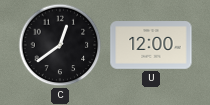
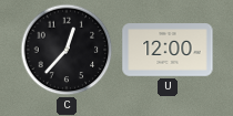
C: 12:39 -> 12:37 (67, 50)
